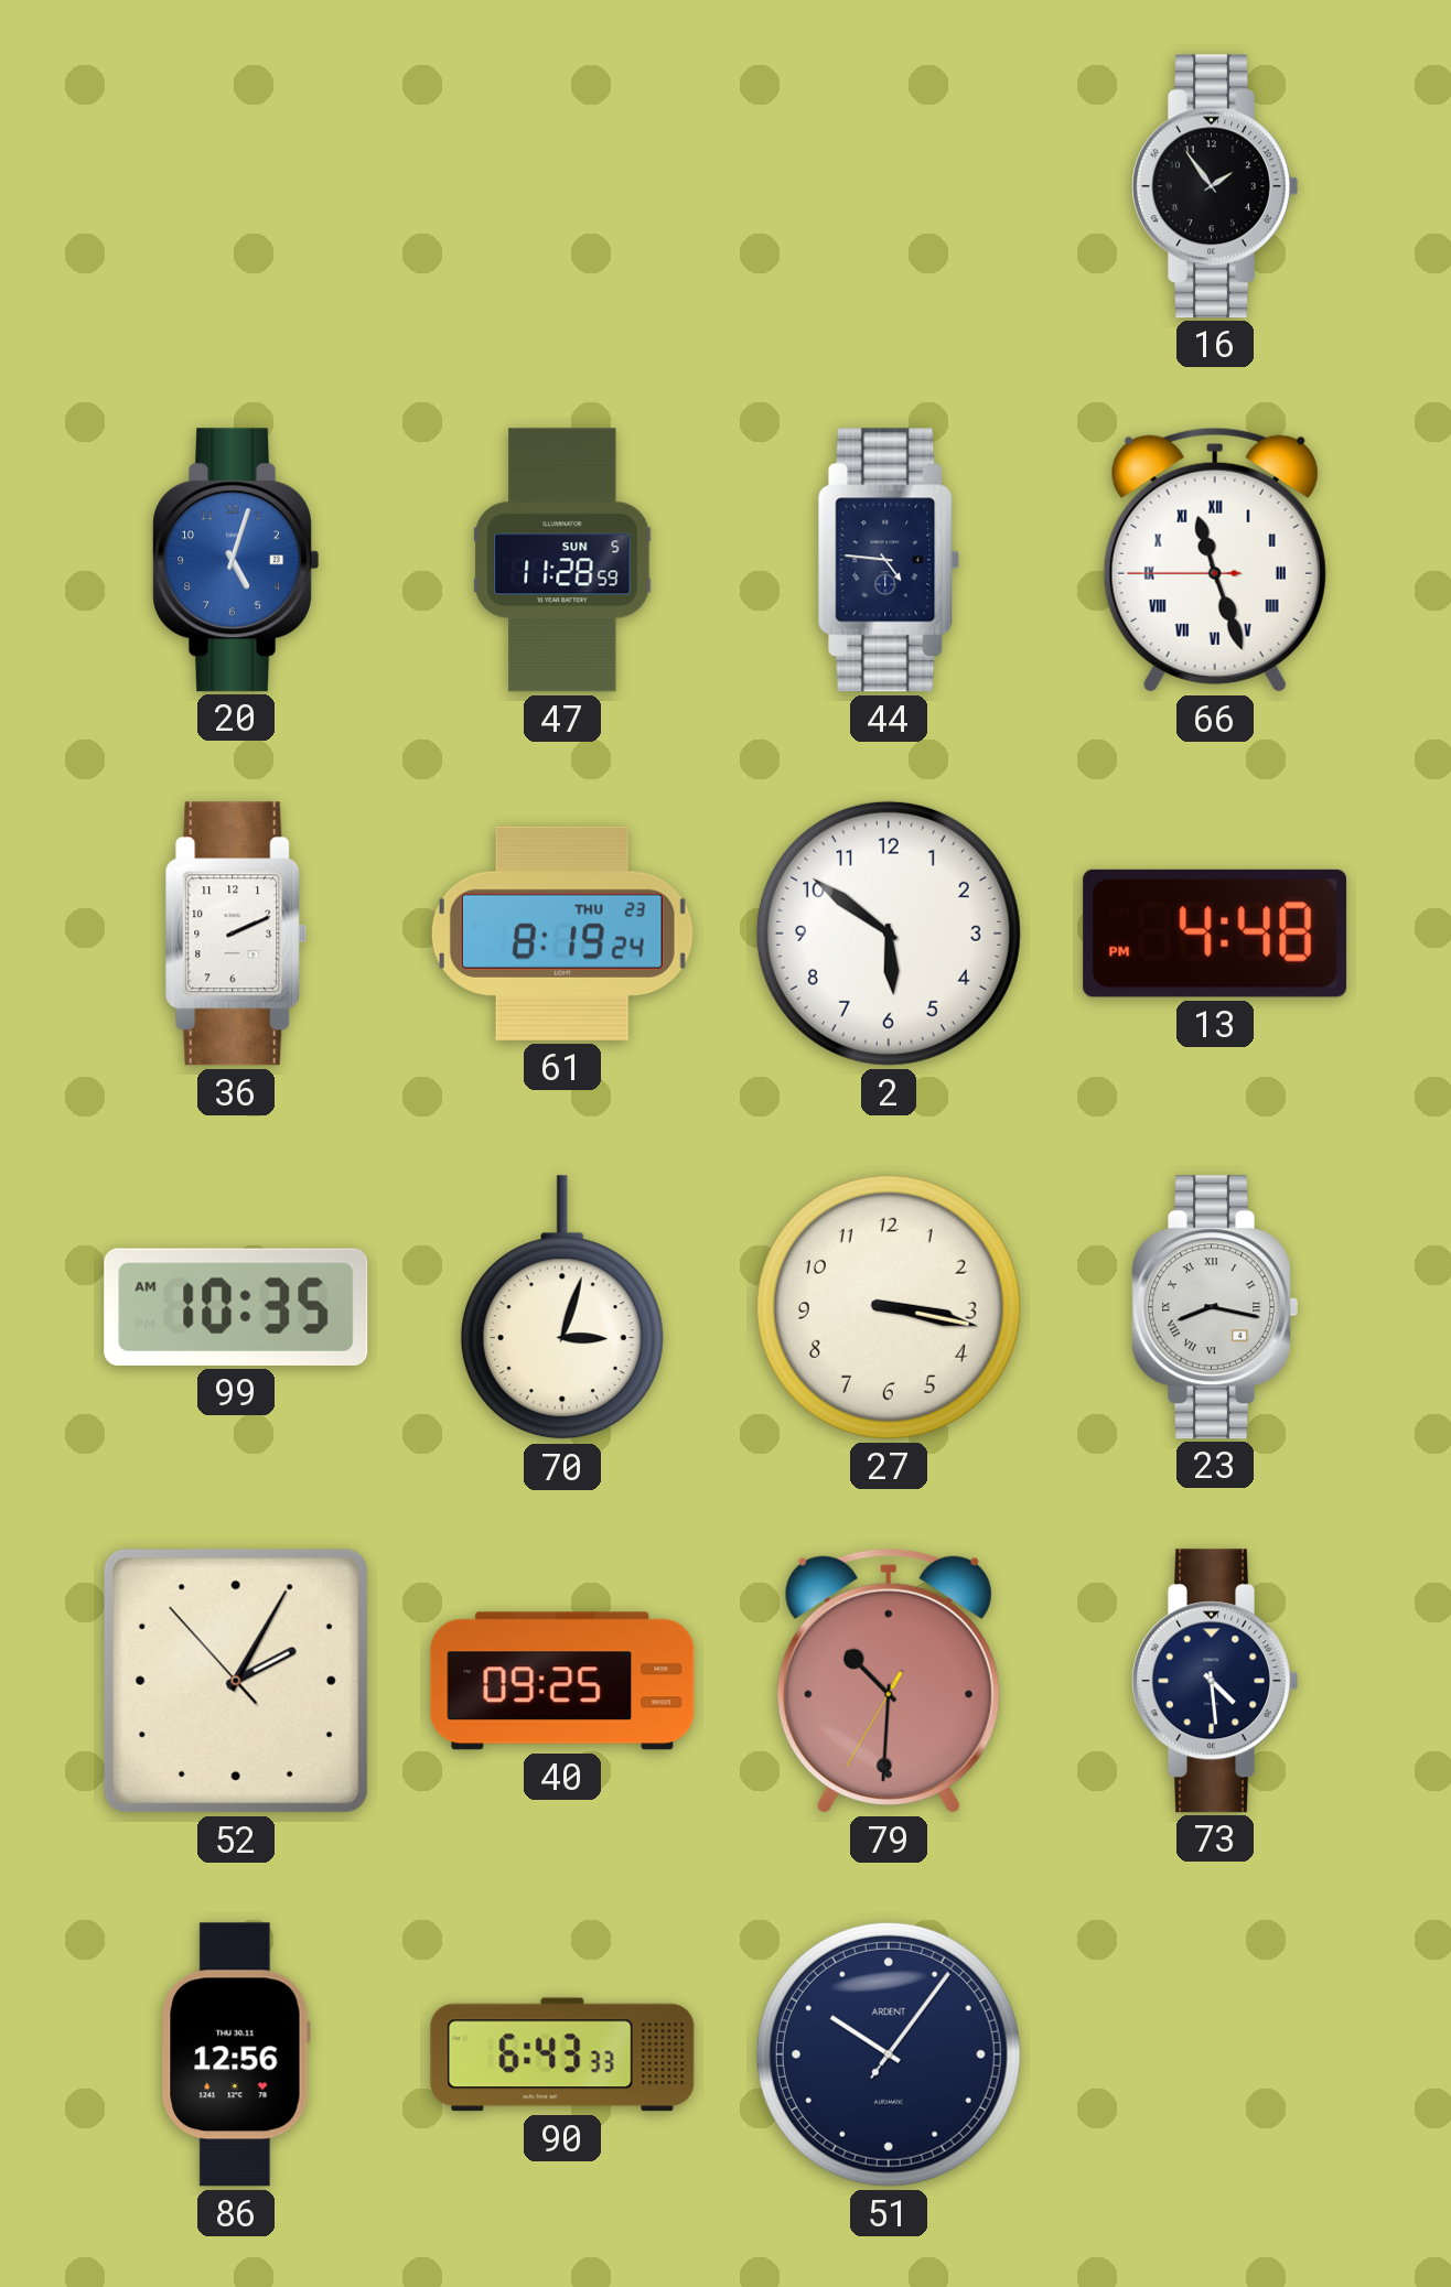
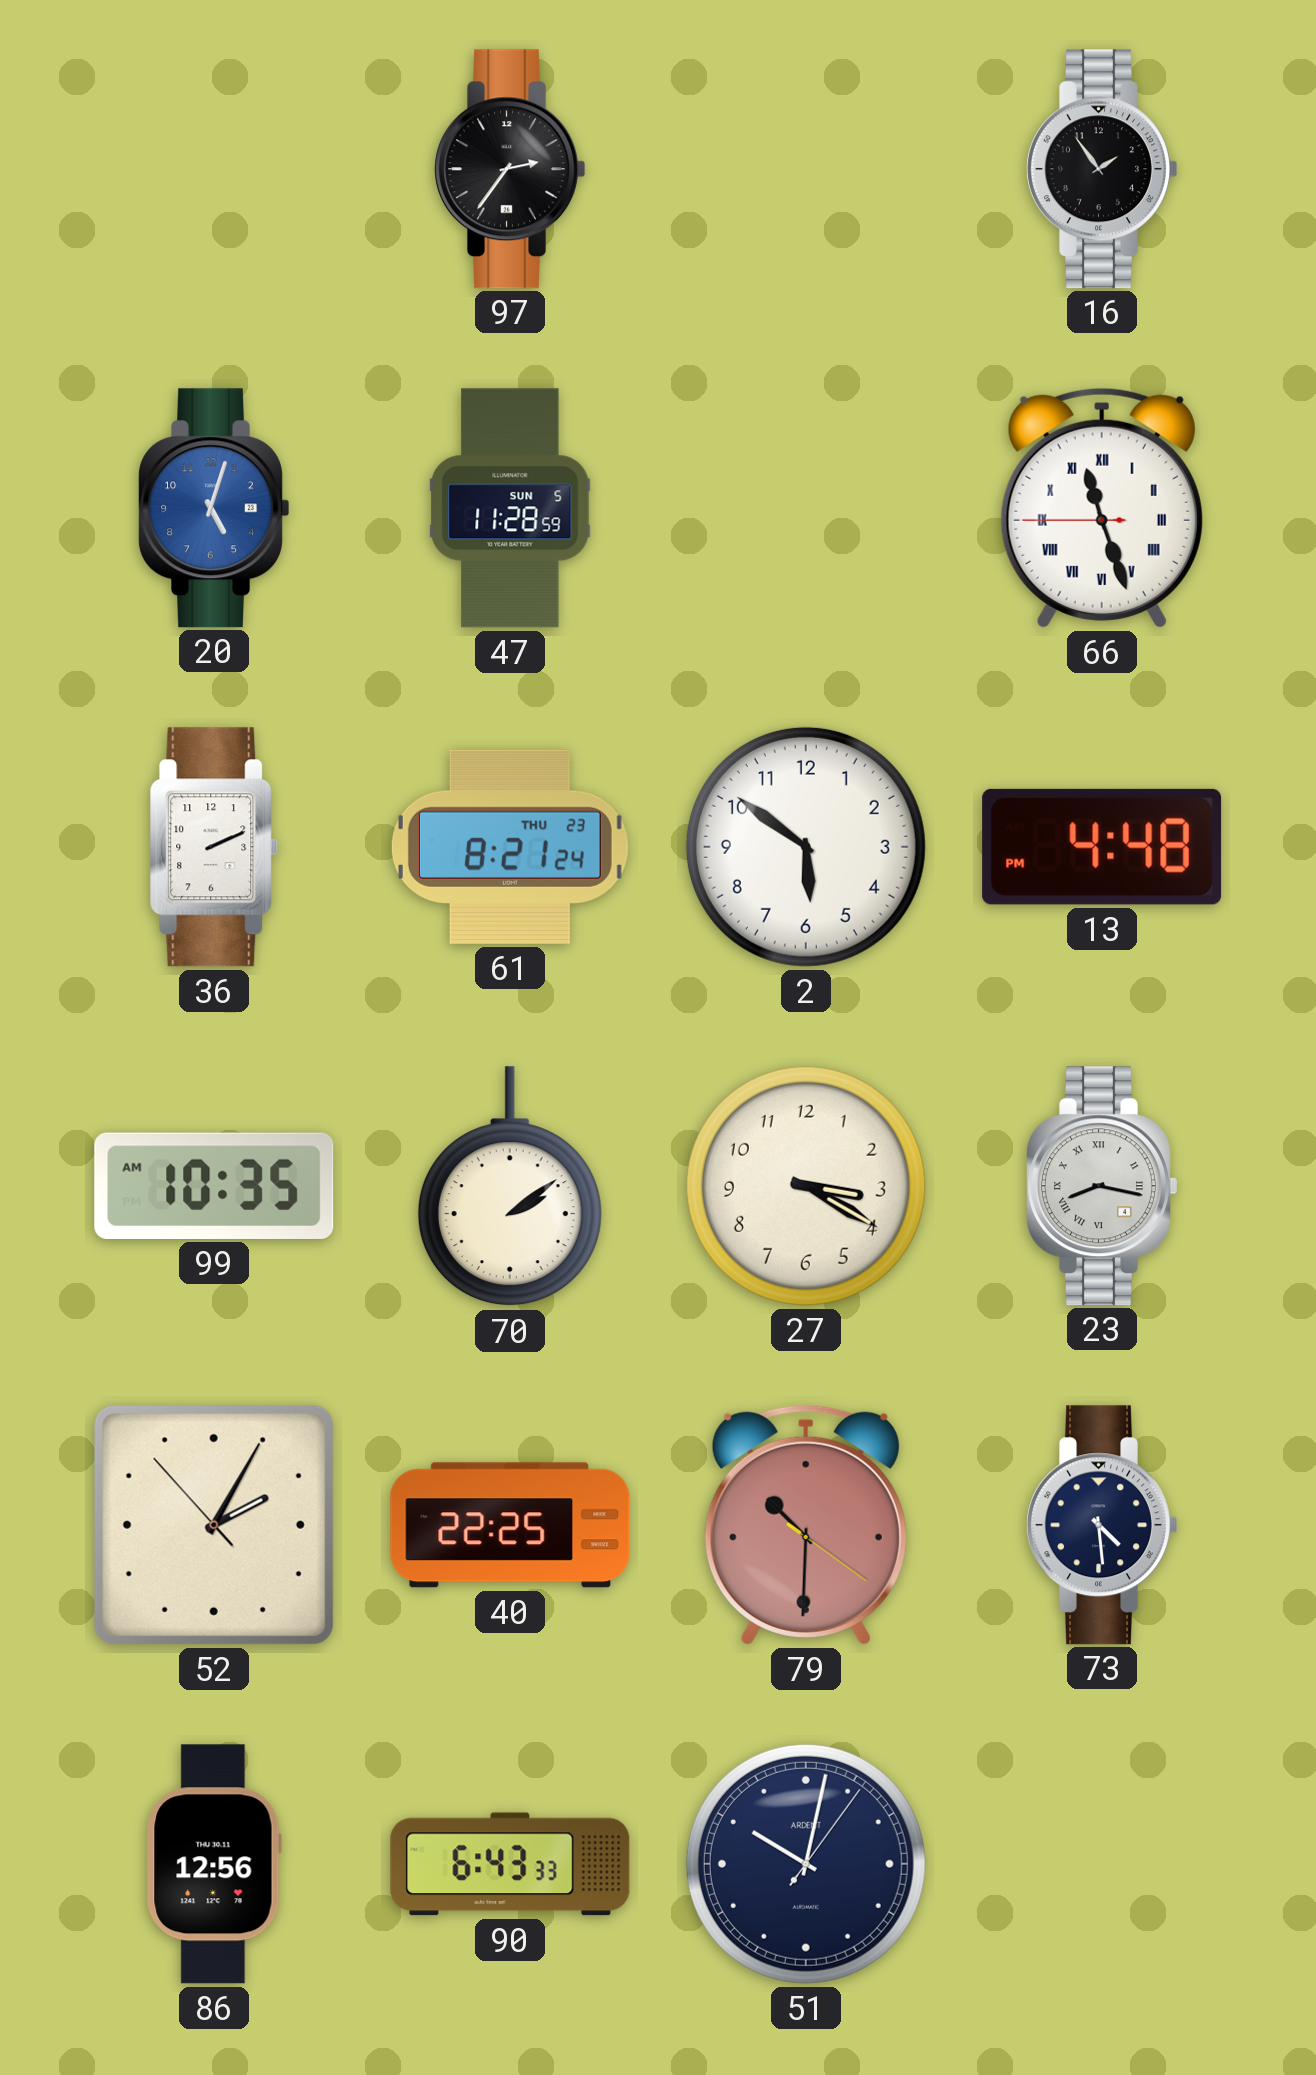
97: none -> 2:36 (510, 169)
44: 4:46 -> none (889, 560)
61: 8:19 -> 8:21 (510, 847)
70: 3:03 -> 2:09 (510, 1187)
27: 3:17 -> 3:20 (806, 1186)
40: 09:25 -> 22:25 (510, 1525)
79: 10:30:35 -> 10:30:21 (806, 1525)
51: 10:06 -> 10:02 (806, 1864)
